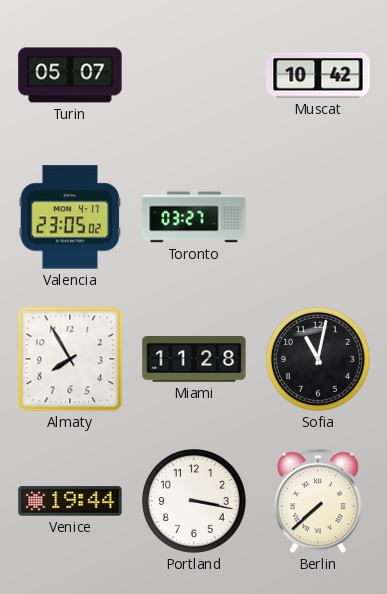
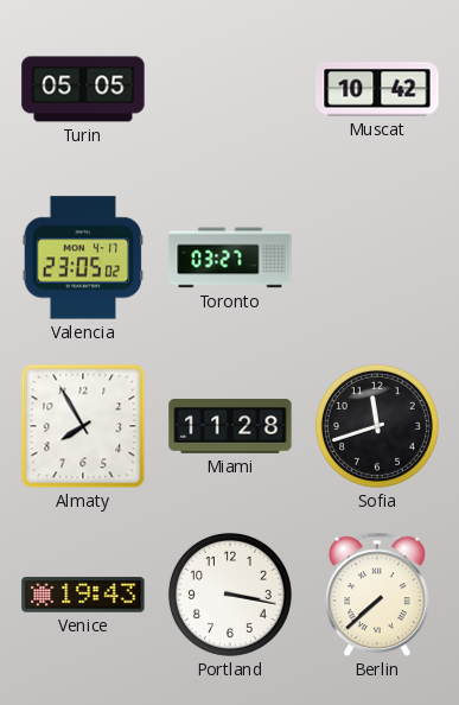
Turin: 05:07 -> 05:05 (83, 89)
Sofia: 11:02 -> 11:42 (377, 426)
Venice: 19:44 -> 19:43 (83, 595)
